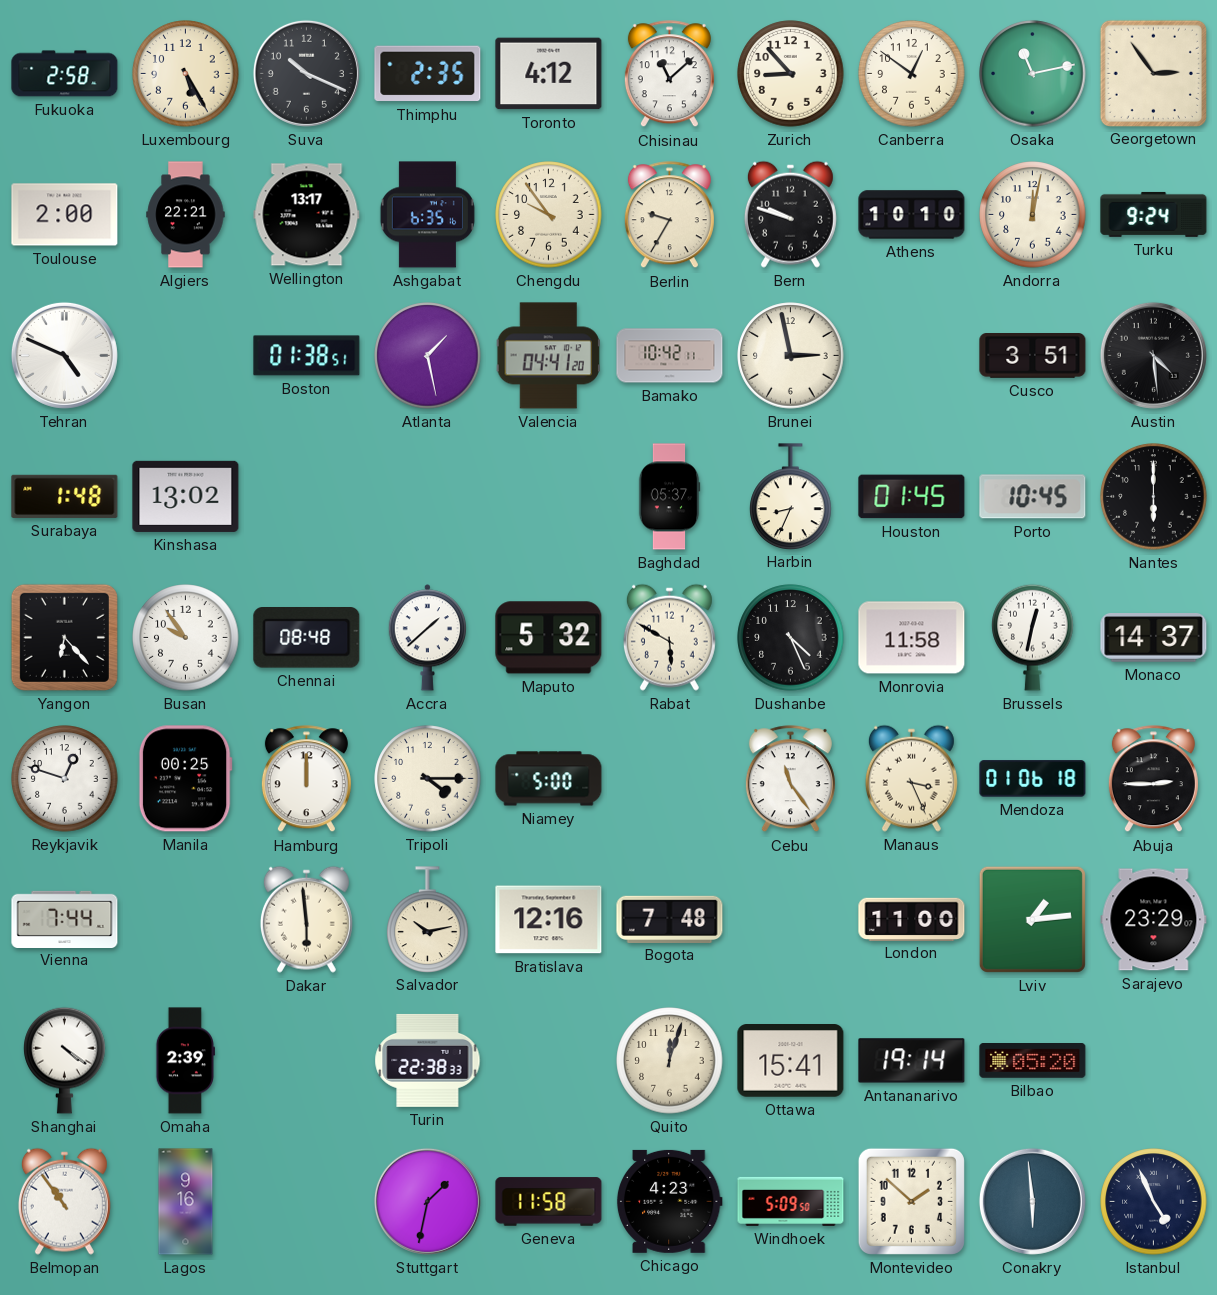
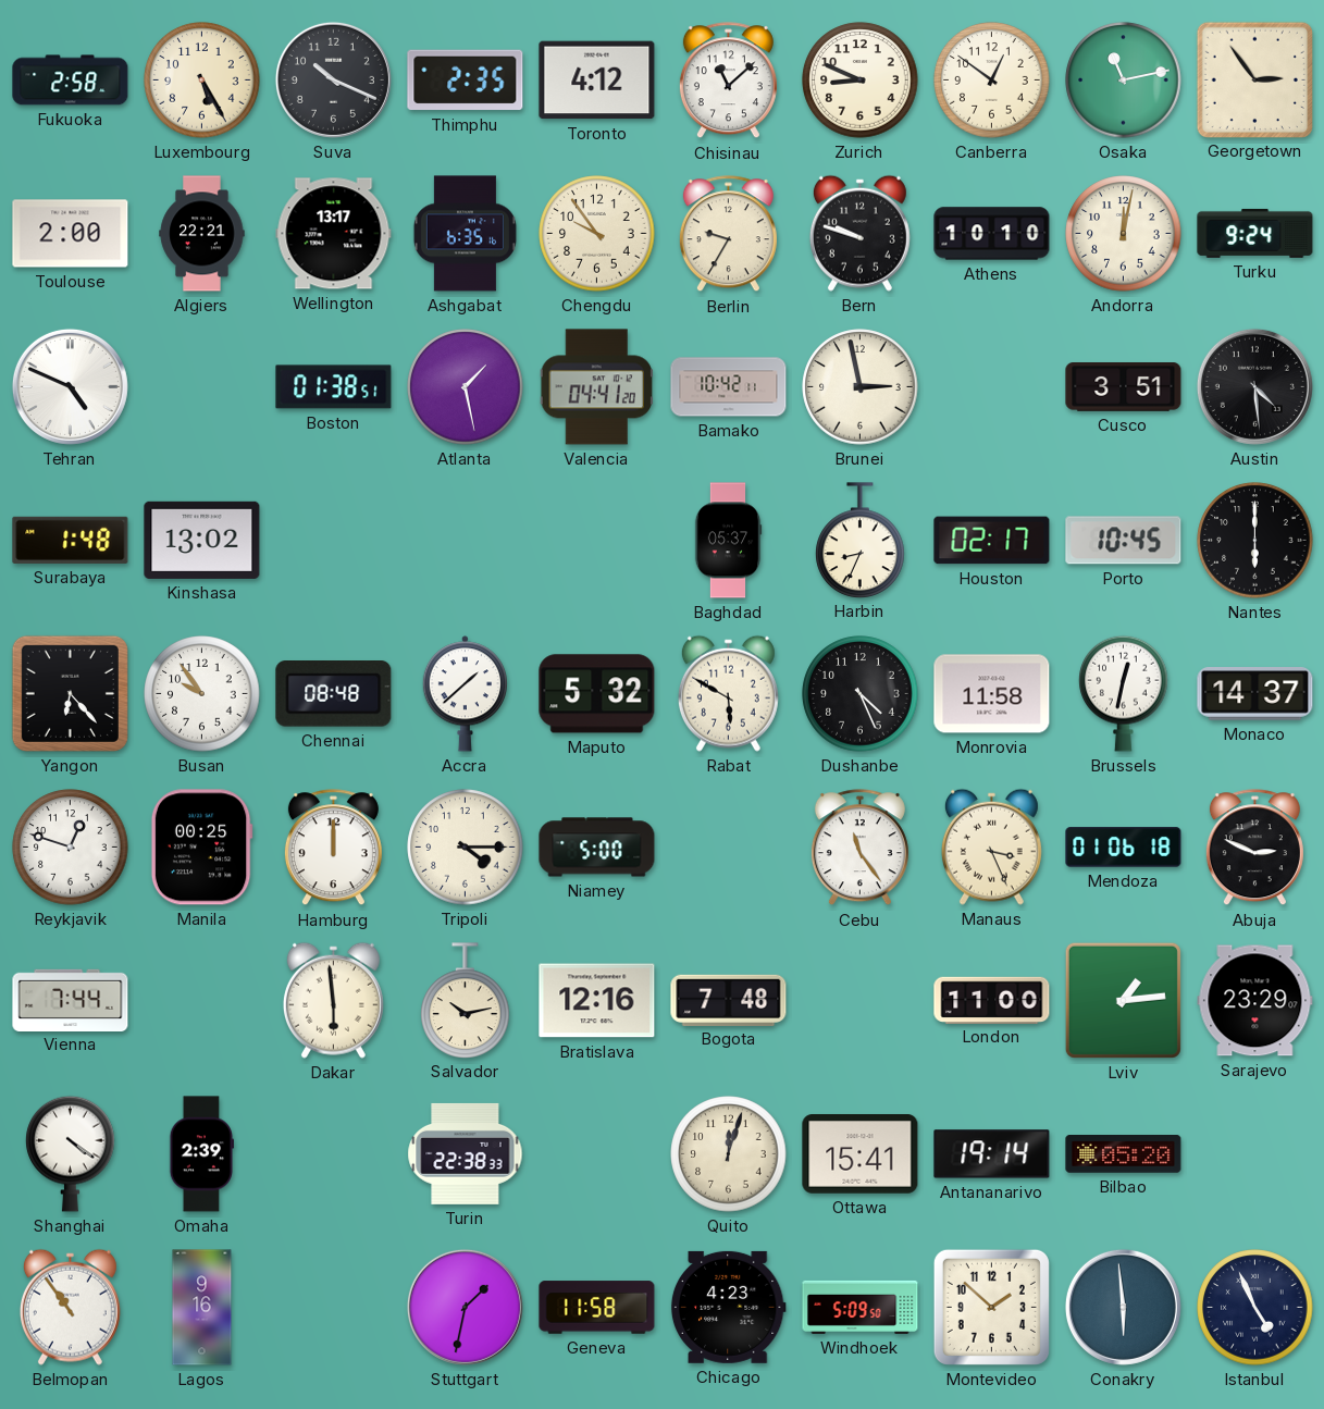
Zurich: 8:53 -> 8:49 (861, 81)
Houston: 01:45 -> 02:17 (992, 541)
Abuja: 2:45 -> 2:49 (1254, 848)
